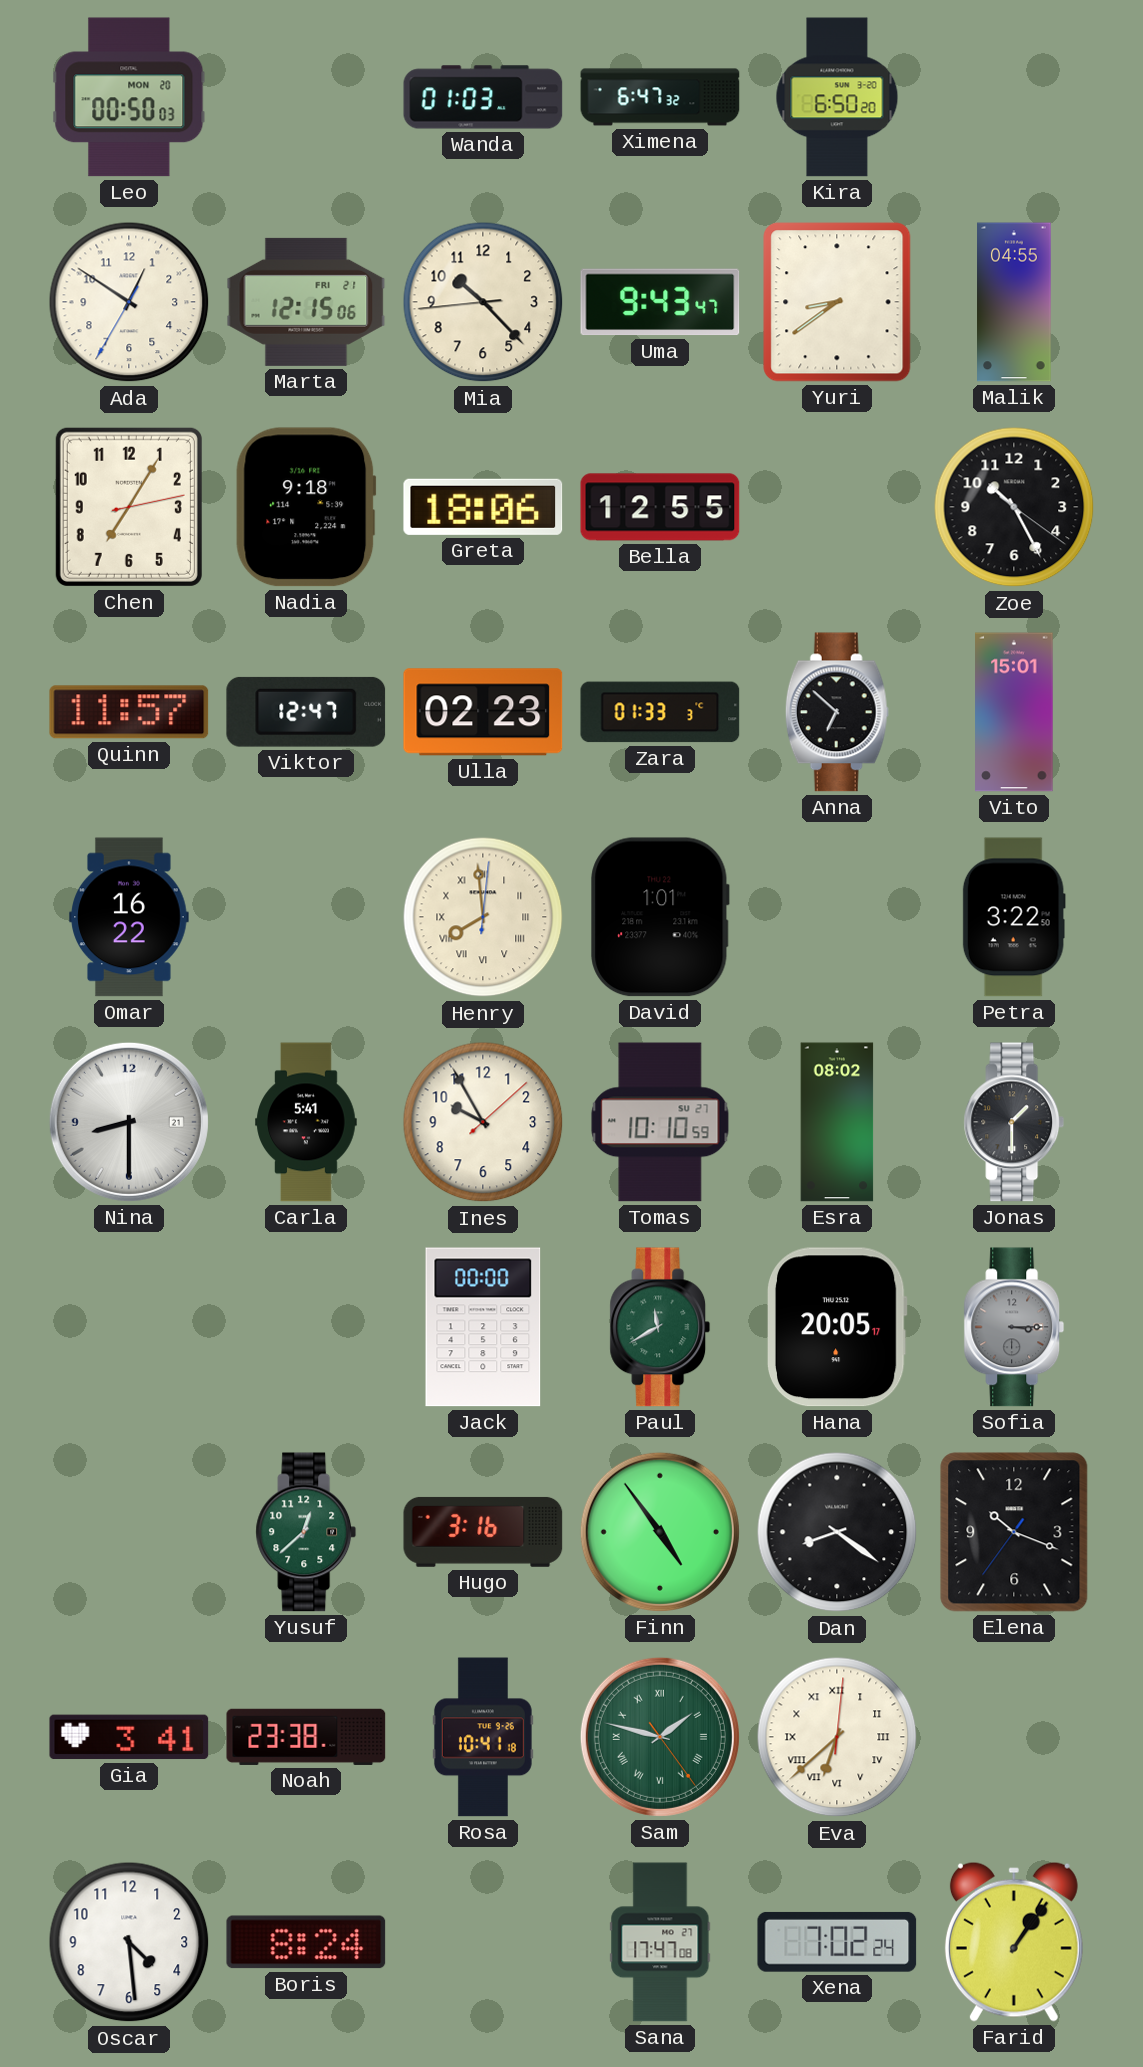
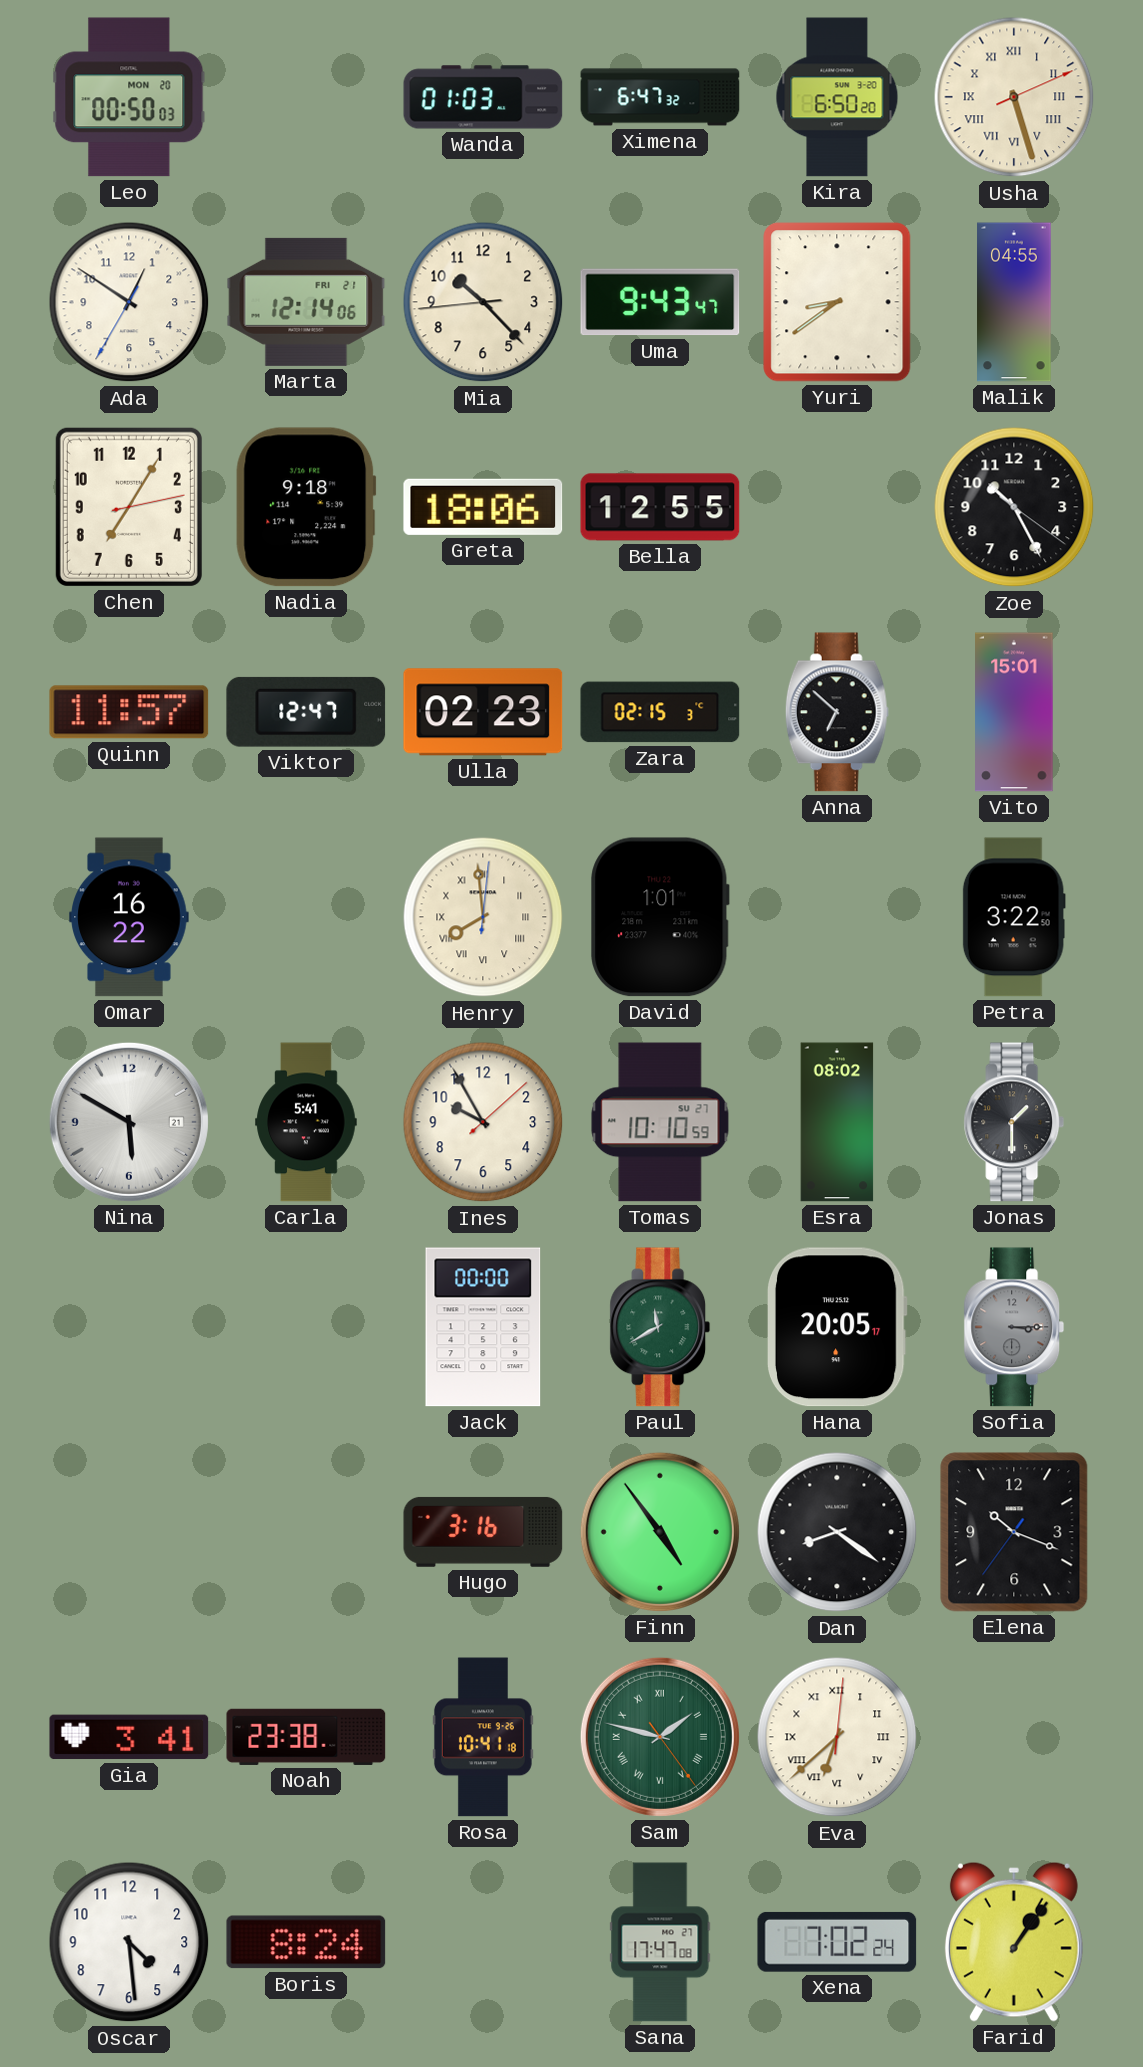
Usha: none -> 5:27 (1014, 97)
Marta: 12:15 -> 12:14 (306, 302)
Zara: 01:33 -> 02:15 (660, 712)
Nina: 8:30 -> 5:50 (129, 1122)
Yusuf: 12:38 -> none (306, 1532)
